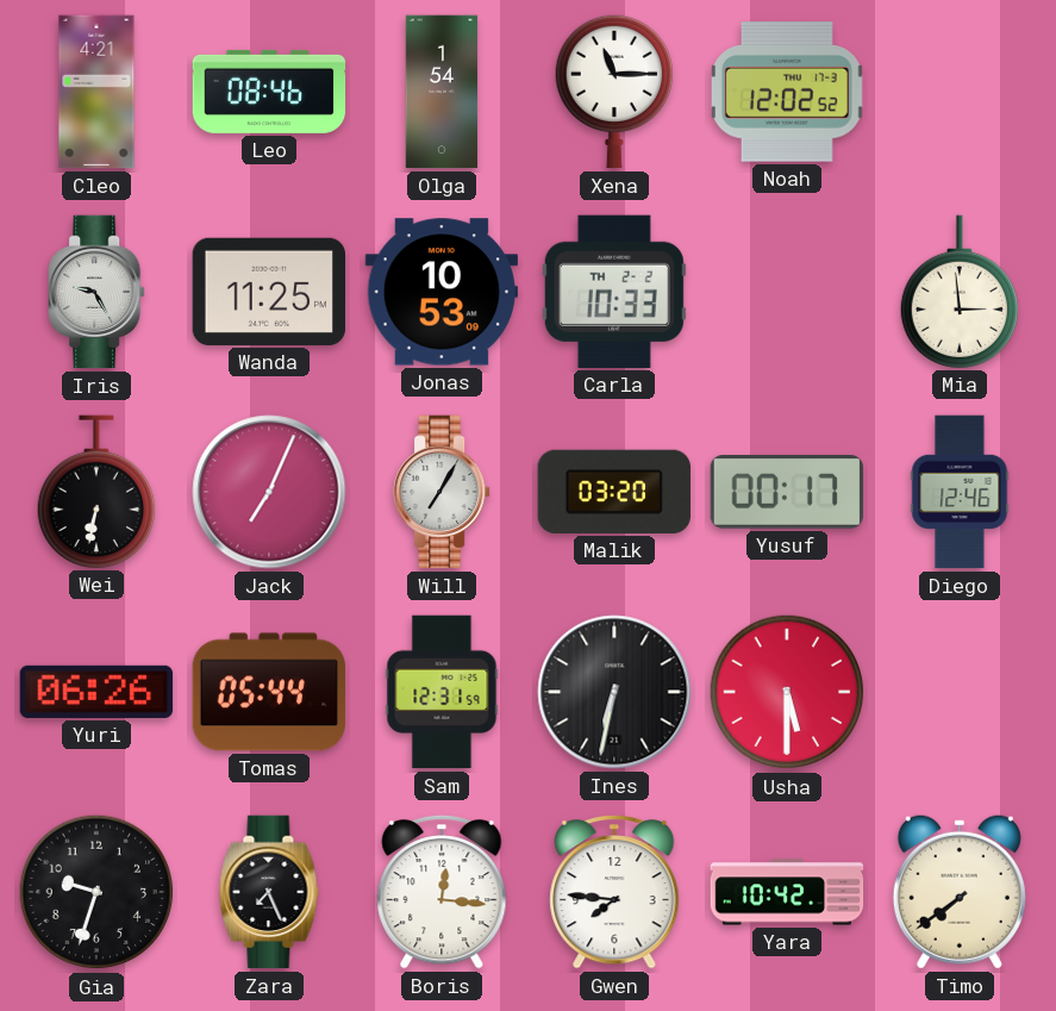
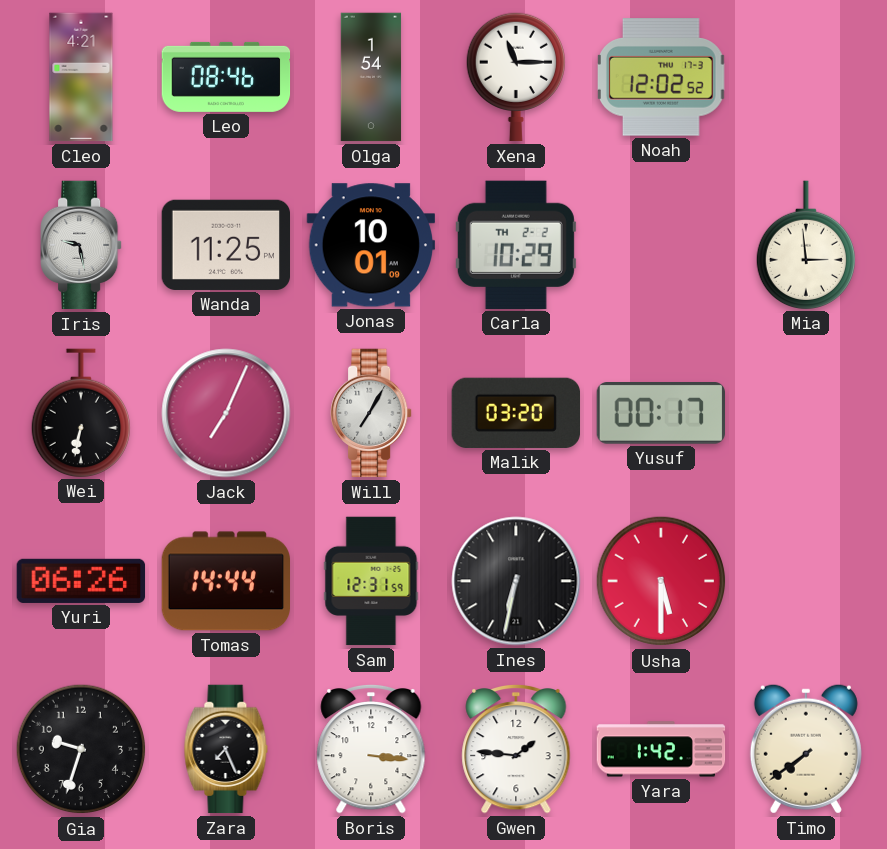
Iris: 9:25 -> 9:28 (82, 245)
Jonas: 10:53 -> 10:01 (370, 245)
Carla: 10:33 -> 10:29 (516, 245)
Diego: 12:46 -> none (960, 492)
Tomas: 05:44 -> 14:44 (225, 581)
Boris: 12:16 -> 3:16 (371, 749)
Gwen: 7:46 -> 1:46 (516, 749)
Yara: 10:42 -> 1:42 (661, 749)
